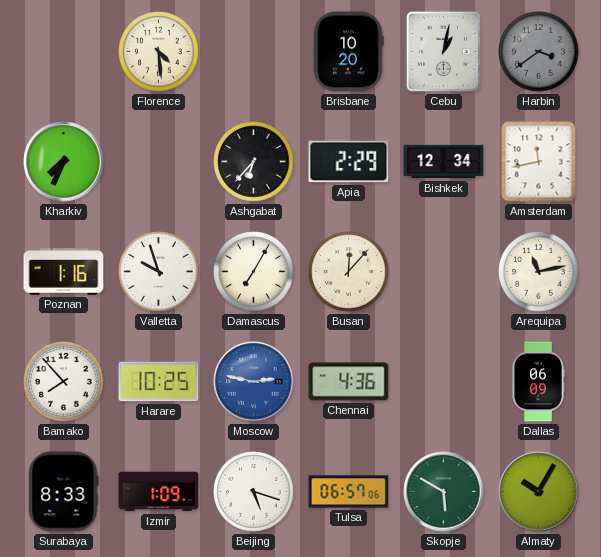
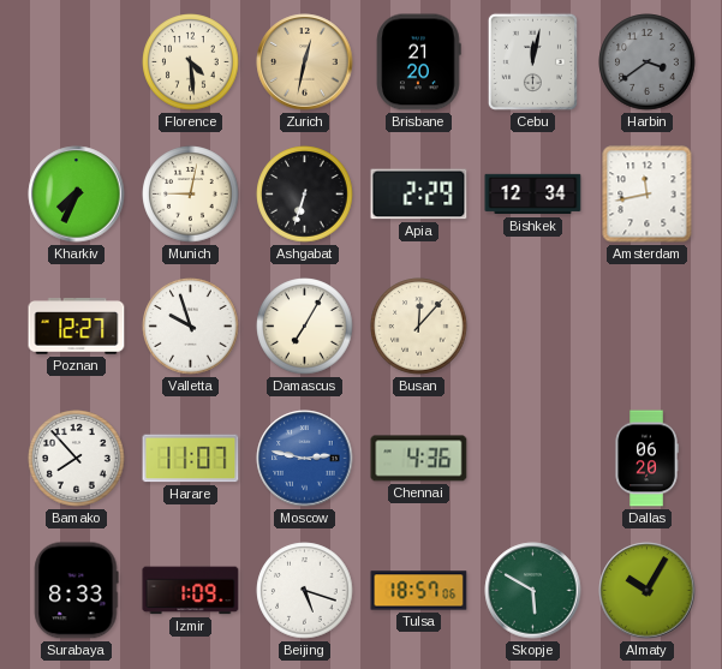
Zurich: none -> 12:32 (305, 62)
Brisbane: 10:20 -> 21:20 (418, 62)
Cebu: 1:02 -> 12:02 (532, 61)
Munich: none -> 9:02 (191, 195)
Ashgabat: 6:37 -> 6:33 (305, 195)
Poznan: 1:16 -> 12:27 (77, 327)
Arequipa: 11:13 -> none (539, 272)
Harare: 10:25 -> 11:07 (191, 459)
Dallas: 06:09 -> 06:20 (646, 459)
Tulsa: 06:57 -> 18:57 (419, 591)
